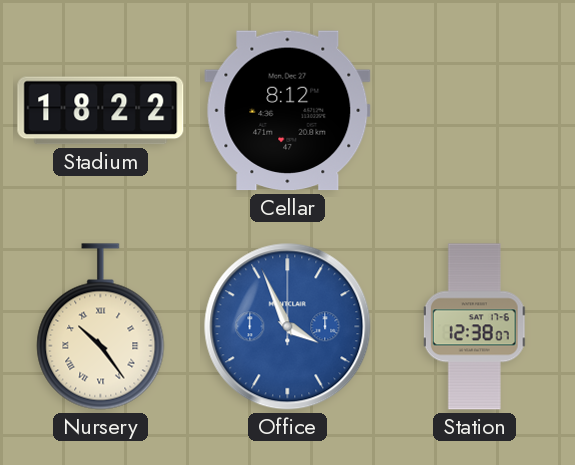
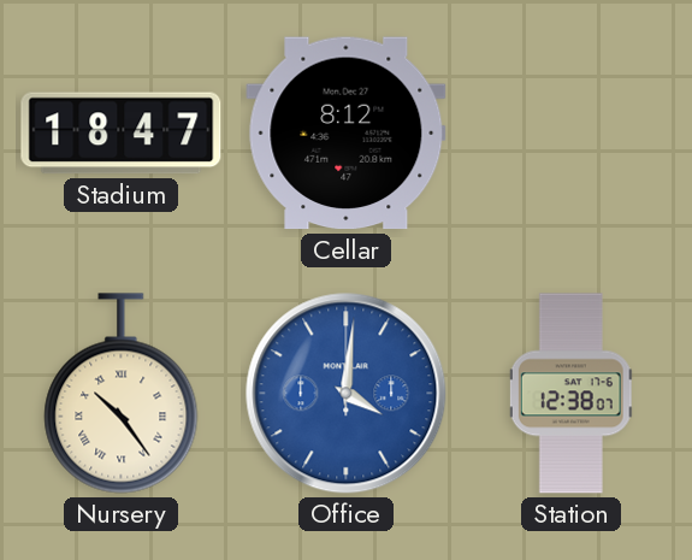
Stadium: 18:22 -> 18:47 (122, 134)
Office: 3:56 -> 4:01 (347, 394)
